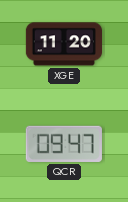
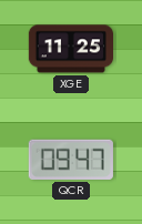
XGE: 11:20 -> 11:25 (70, 49)
